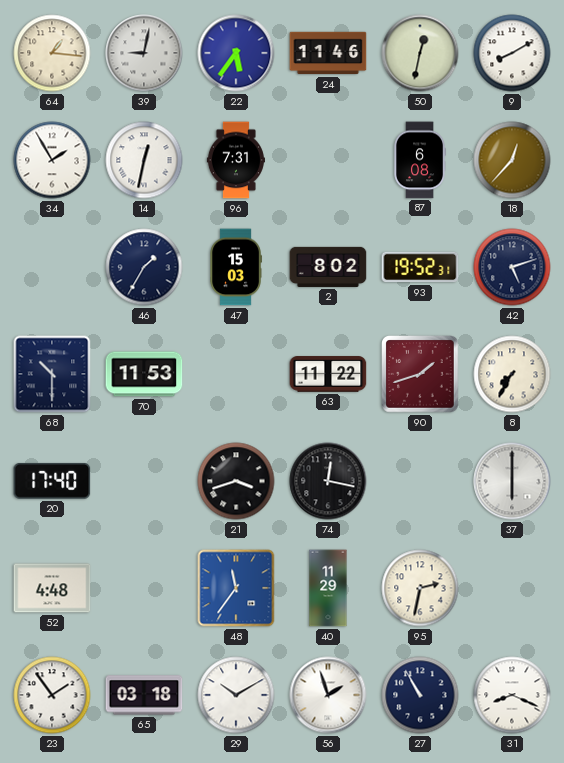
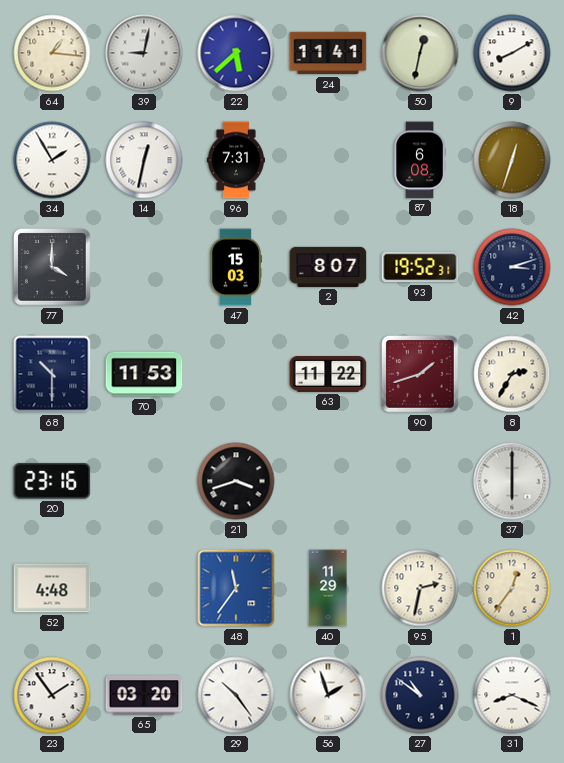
22: 5:36 -> 5:38 (236, 53)
24: 11:46 -> 11:41 (328, 53)
18: 12:37 -> 12:33 (512, 160)
77: none -> 4:00 (52, 267)
46: 1:35 -> none (144, 267)
2: 8:02 -> 8:07 (328, 267)
42: 5:12 -> 3:12 (512, 267)
8: 7:35 -> 2:35 (512, 374)
20: 17:40 -> 23:16 (52, 481)
74: 12:17 -> none (328, 481)
1: none -> 12:36 (512, 588)
65: 03:18 -> 03:20 (144, 695)
29: 10:10 -> 10:24 (236, 695)
27: 10:55 -> 10:51 (420, 695)
